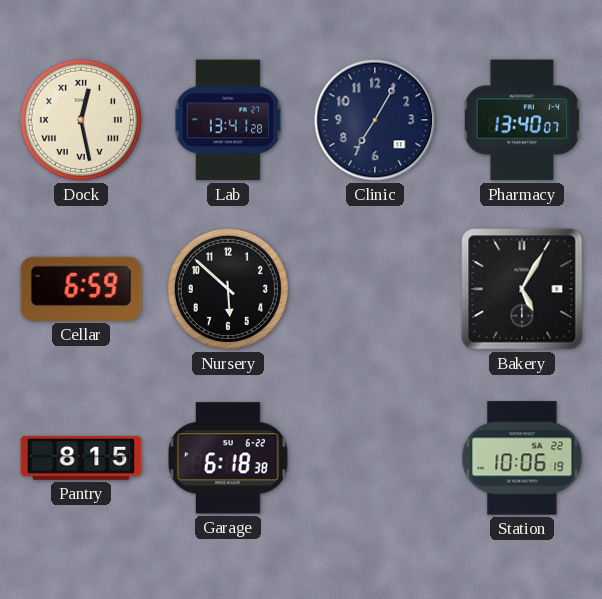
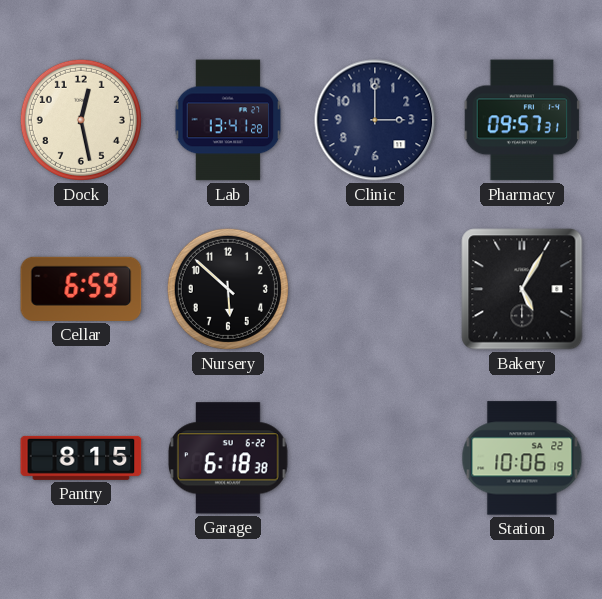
Dock numerals: Roman -> Arabic (81, 120)
Clinic: 7:05 -> 3:00 (375, 120)
Pharmacy: 13:40 -> 09:57 (522, 120)
